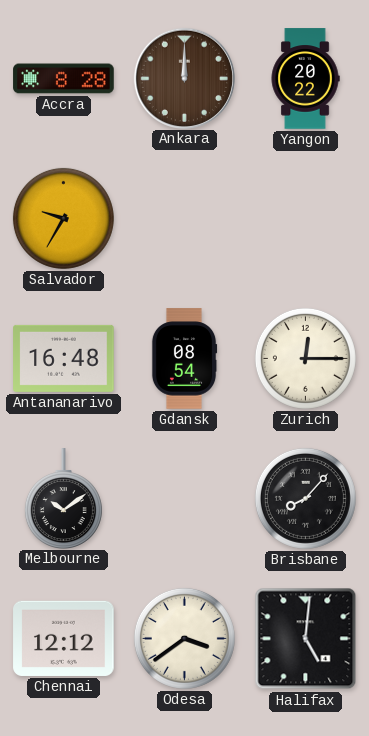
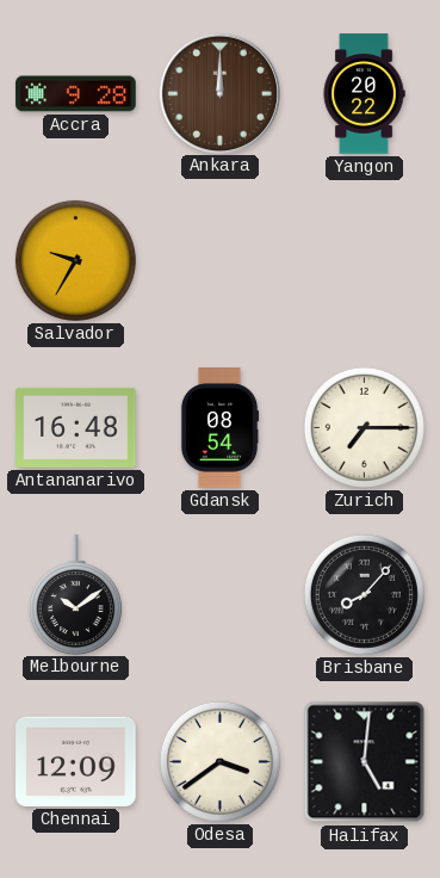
Accra: 8:28 -> 9:28 (76, 94)
Zurich: 12:15 -> 7:15 (364, 427)
Chennai: 12:12 -> 12:09 (76, 761)
